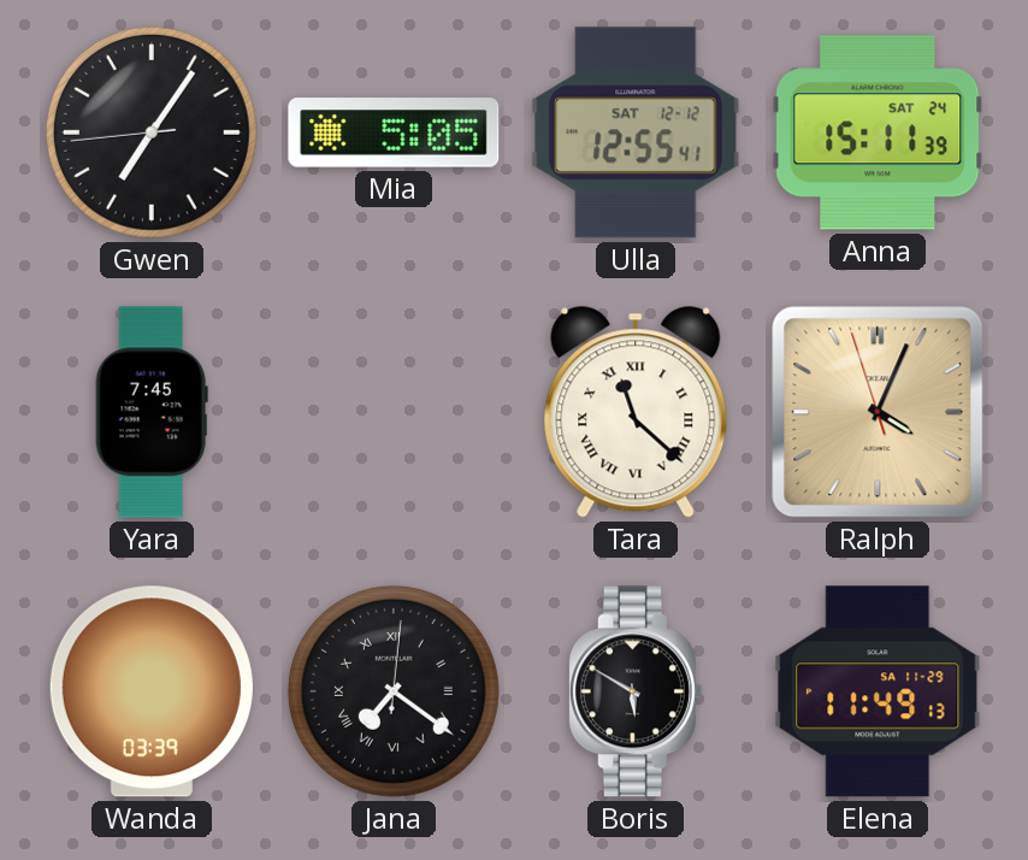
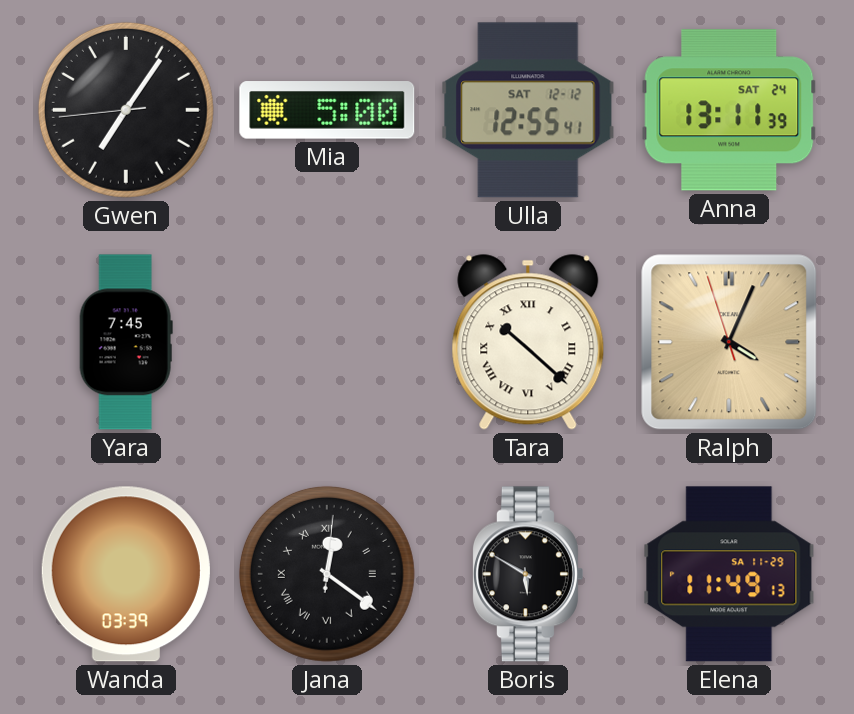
Mia: 5:05 -> 5:00 (327, 110)
Anna: 15:11 -> 13:11 (729, 110)
Tara: 11:22 -> 10:22 (528, 342)
Jana: 7:21 -> 12:21 (327, 574)
